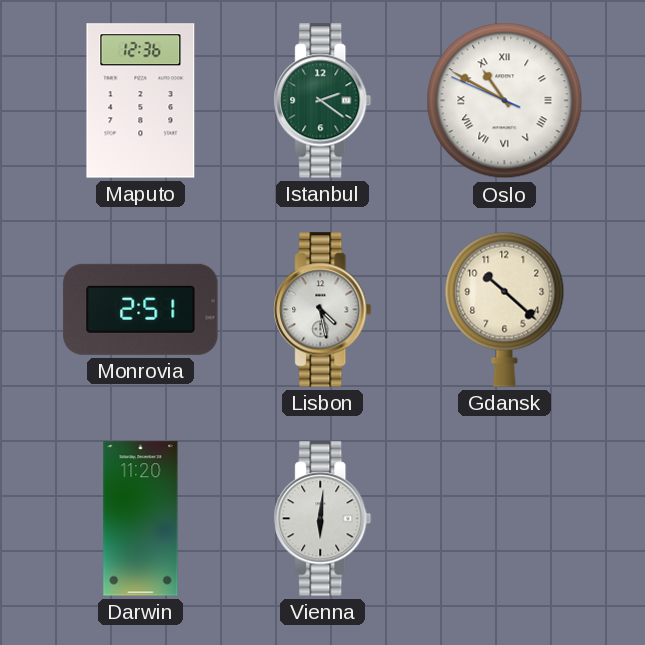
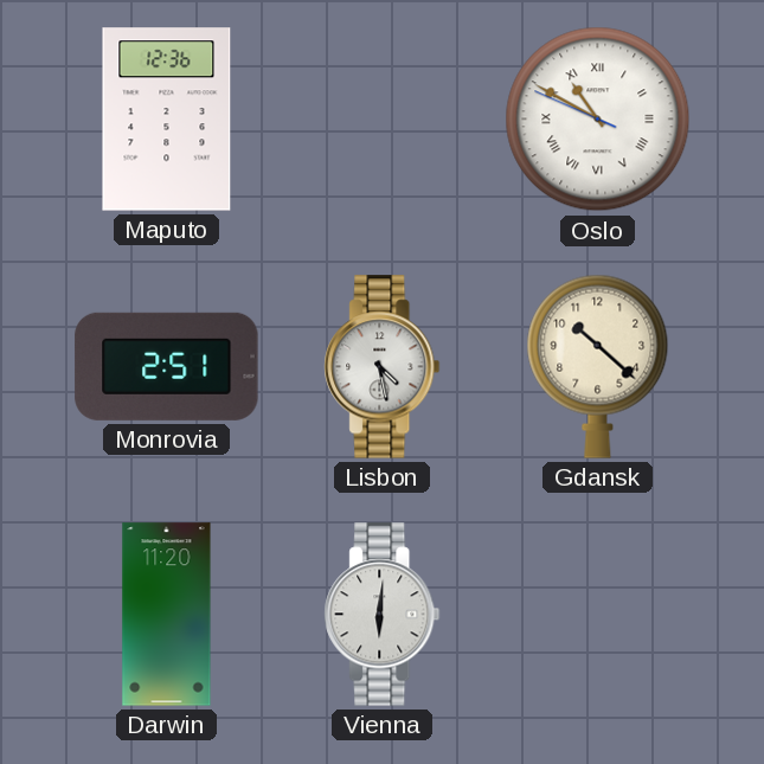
Istanbul: 2:21 -> none (323, 101)
